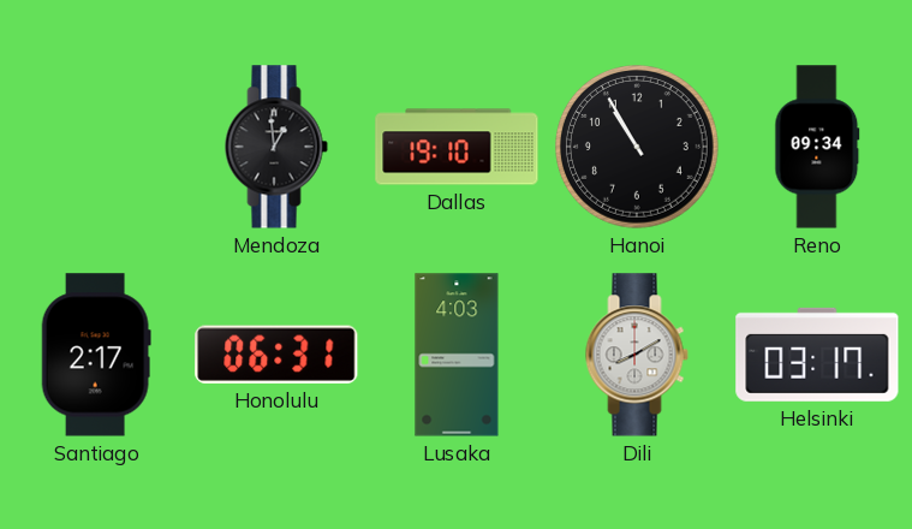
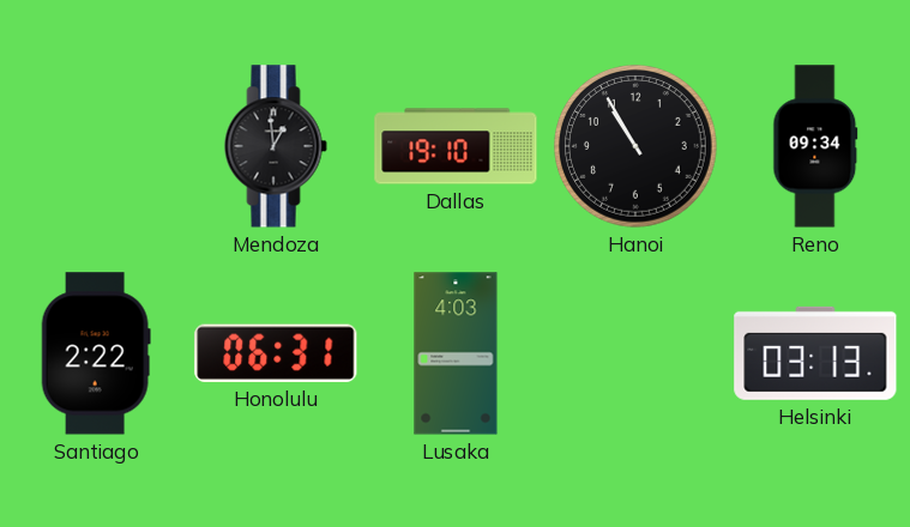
Santiago: 2:17 -> 2:22 (96, 353)
Dili: 8:10 -> none (637, 355)
Helsinki: 03:17 -> 03:13 (815, 353)
